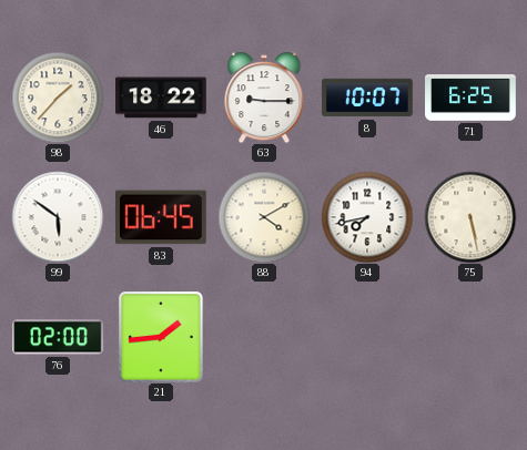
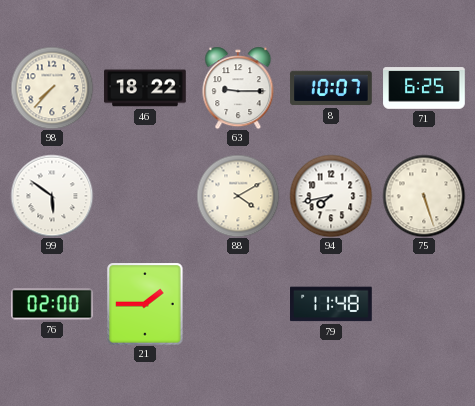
98: 1:37 -> 7:37 (52, 88)
83: 06:45 -> none (162, 217)
75: 5:28 -> 5:27 (424, 196)
21: 1:44 -> 1:45 (145, 304)
79: none -> 11:48 (332, 304)
